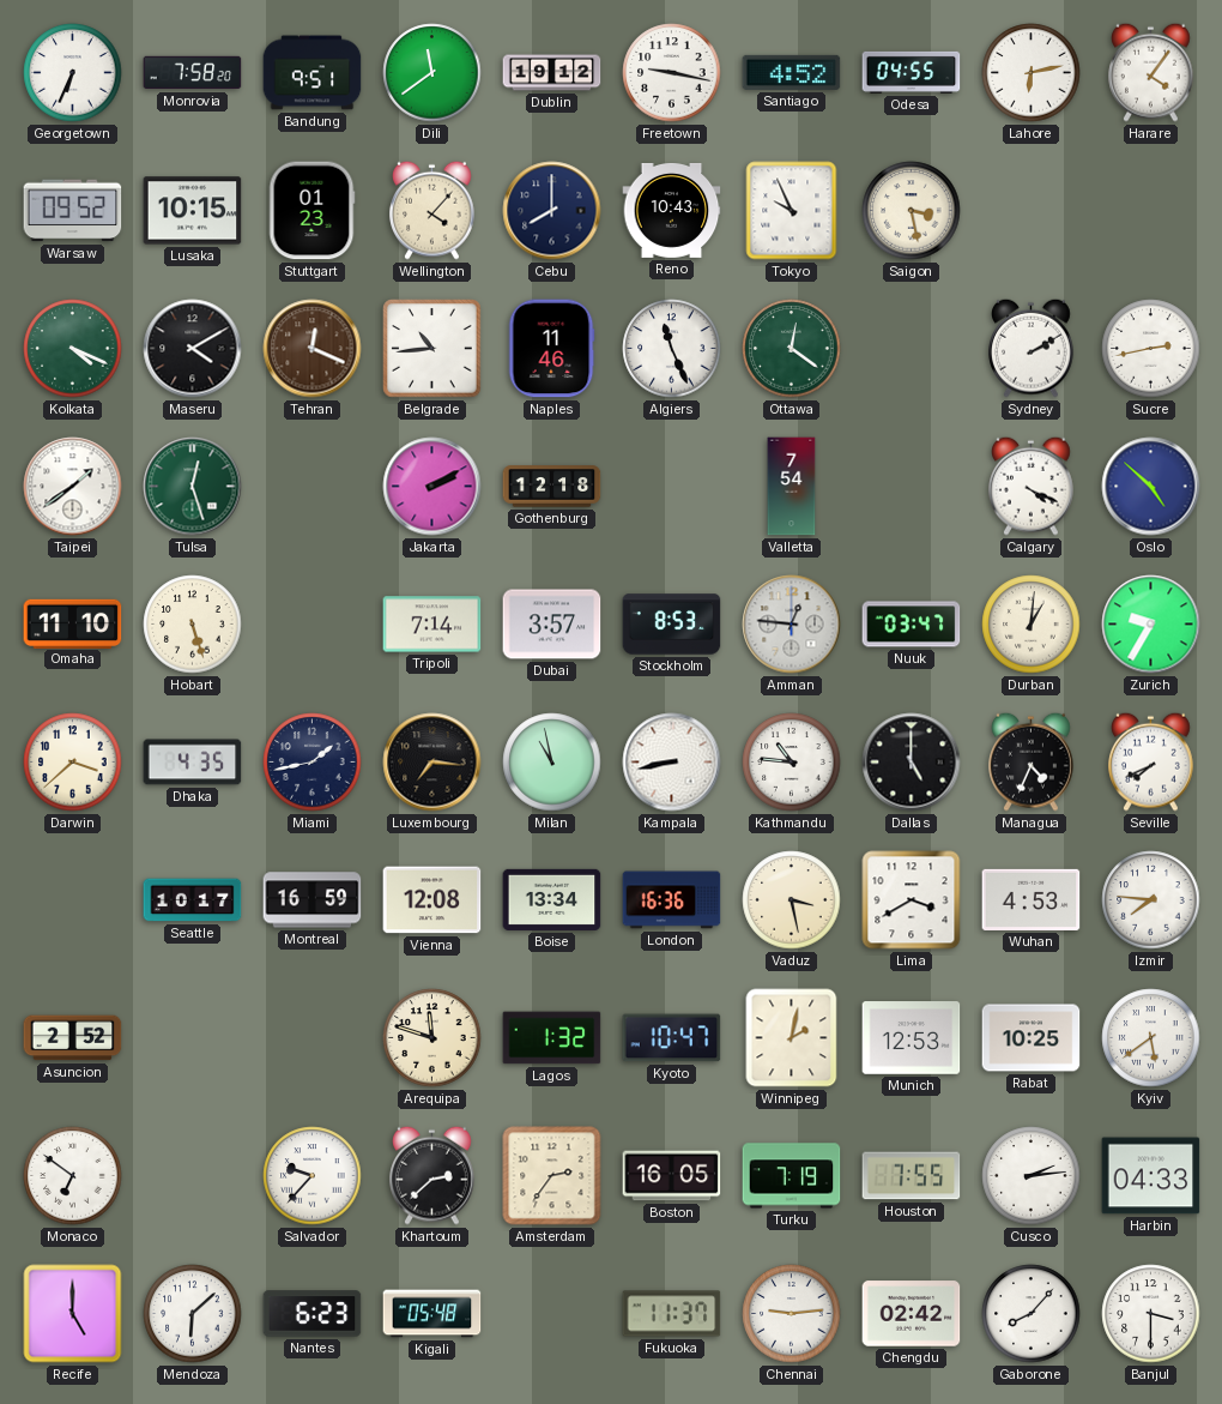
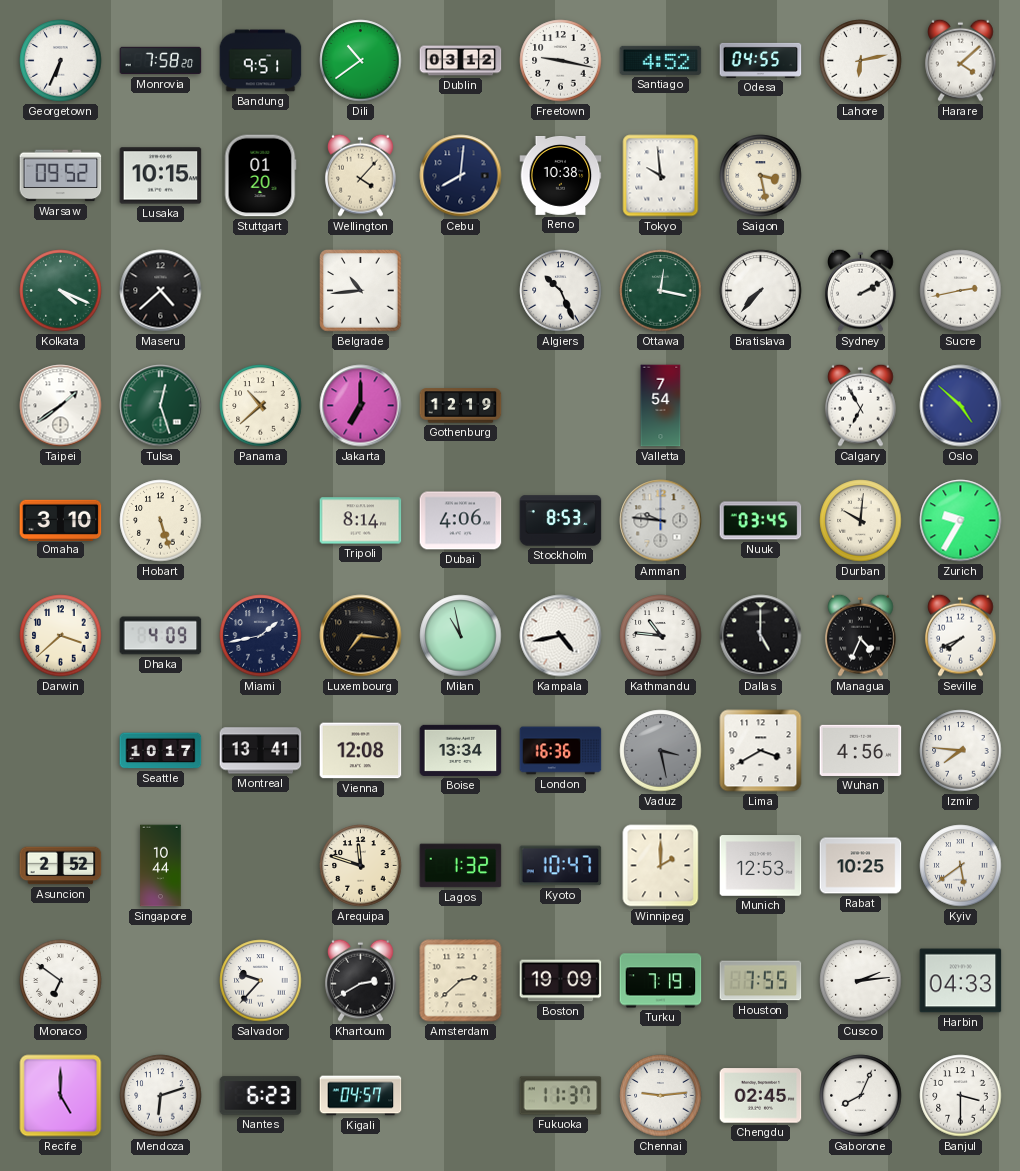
Dili: 11:39 -> 10:39 (361, 61)
Dublin: 19:12 -> 03:12 (461, 61)
Harare: 4:06 -> 4:08 (961, 60)
Stuttgart: 01:23 -> 01:20 (260, 176)
Cebu: 8:00 -> 8:01 (461, 176)
Reno: 10:43 -> 10:38 (561, 176)
Tokyo: 9:56 -> 9:59 (661, 176)
Maseru: 4:10 -> 4:38 (161, 291)
Tehran: 12:19 -> none (313, 349)
Naples: 11:46 -> none (551, 349)
Algiers: 11:26 -> 10:26 (561, 291)
Ottawa: 12:21 -> 12:17 (661, 291)
Bratislava: none -> 7:37 (761, 291)
Panama: none -> 10:38 (261, 406)
Jakarta: 2:10 -> 7:00 (361, 406)
Gothenburg: 12:18 -> 12:19 (461, 406)
Calgary: 4:19 -> 6:55 (861, 405)
Omaha: 11:10 -> 3:10 (61, 520)
Tripoli: 7:14 -> 8:14 (361, 521)
Dubai: 3:57 -> 4:06 (461, 521)
Amman: 12:46 -> 9:46 (661, 521)
Nuuk: 03:47 -> 03:45 (761, 521)
Durban: 1:01 -> 10:01 (861, 521)
Dhaka: 4:35 -> 4:09 (161, 636)
Kampala: 8:43 -> 4:43 (561, 636)
Montreal: 16:59 -> 13:41 (261, 751)
Vaduz dial: cream -> grey (661, 751)
Wuhan: 4:53 -> 4:56 (861, 750)
Singapore: none -> 10:44 (161, 866)
Winnipeg: 2:02 -> 2:00 (661, 866)
Khartoum: 2:38 -> 2:40 (361, 980)
Amsterdam: 2:36 -> 2:38 (461, 981)
Boston: 16:05 -> 19:09 (561, 981)
Mendoza: 6:08 -> 6:12 (161, 1096)
Kigali: 05:48 -> 04:57 (361, 1096)
Chengdu: 02:42 -> 02:45 (761, 1096)
Gaborone: 8:07 -> 8:04 (861, 1096)
